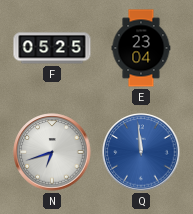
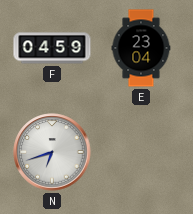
F: 05:25 -> 04:59 (52, 48)
Q: 11:59 -> none (141, 152)
